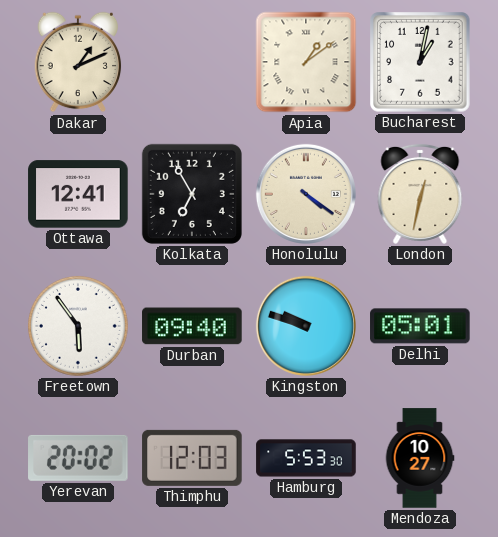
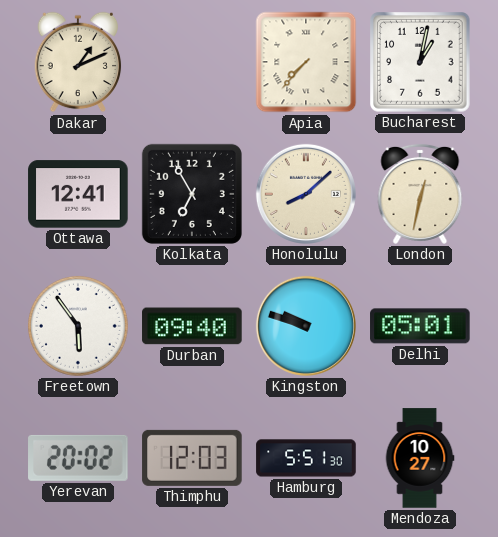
Apia: 1:09 -> 7:37 (306, 62)
Honolulu: 4:21 -> 8:08 (306, 194)
Hamburg: 5:53 -> 5:51 (306, 458)
